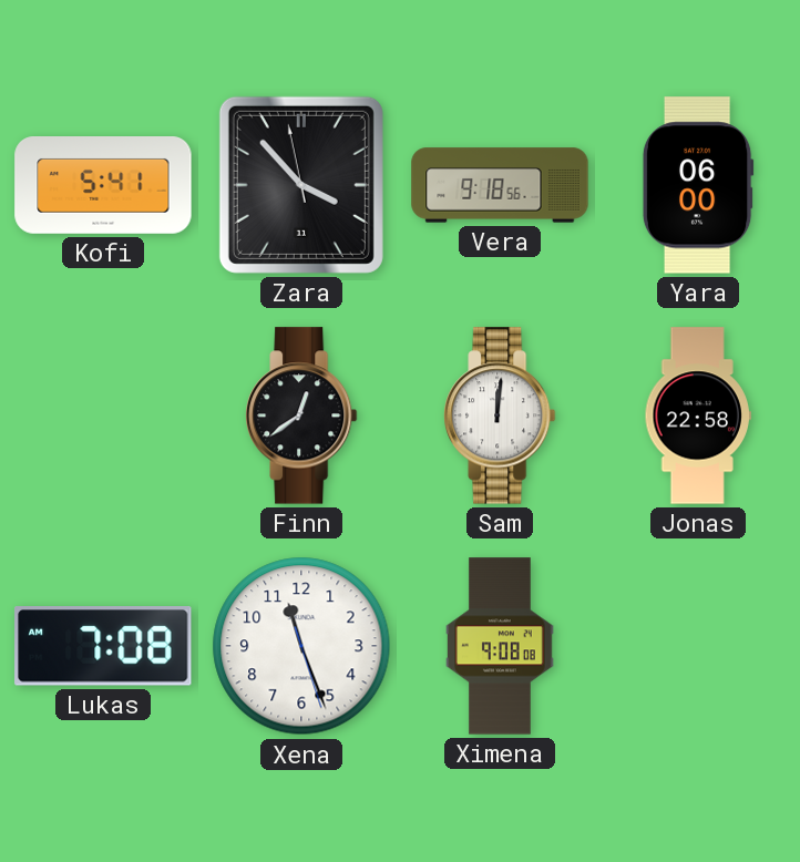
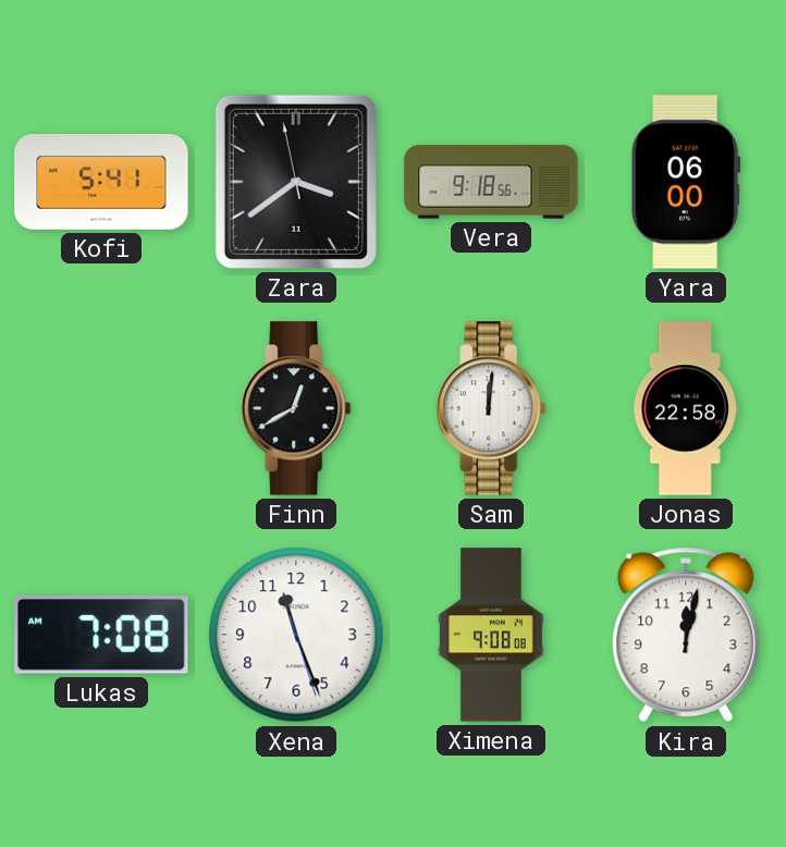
Zara: 3:52 -> 3:38 (296, 182)
Finn: 12:39 -> 12:40 (296, 408)
Kira: none -> 12:02 (686, 635)
